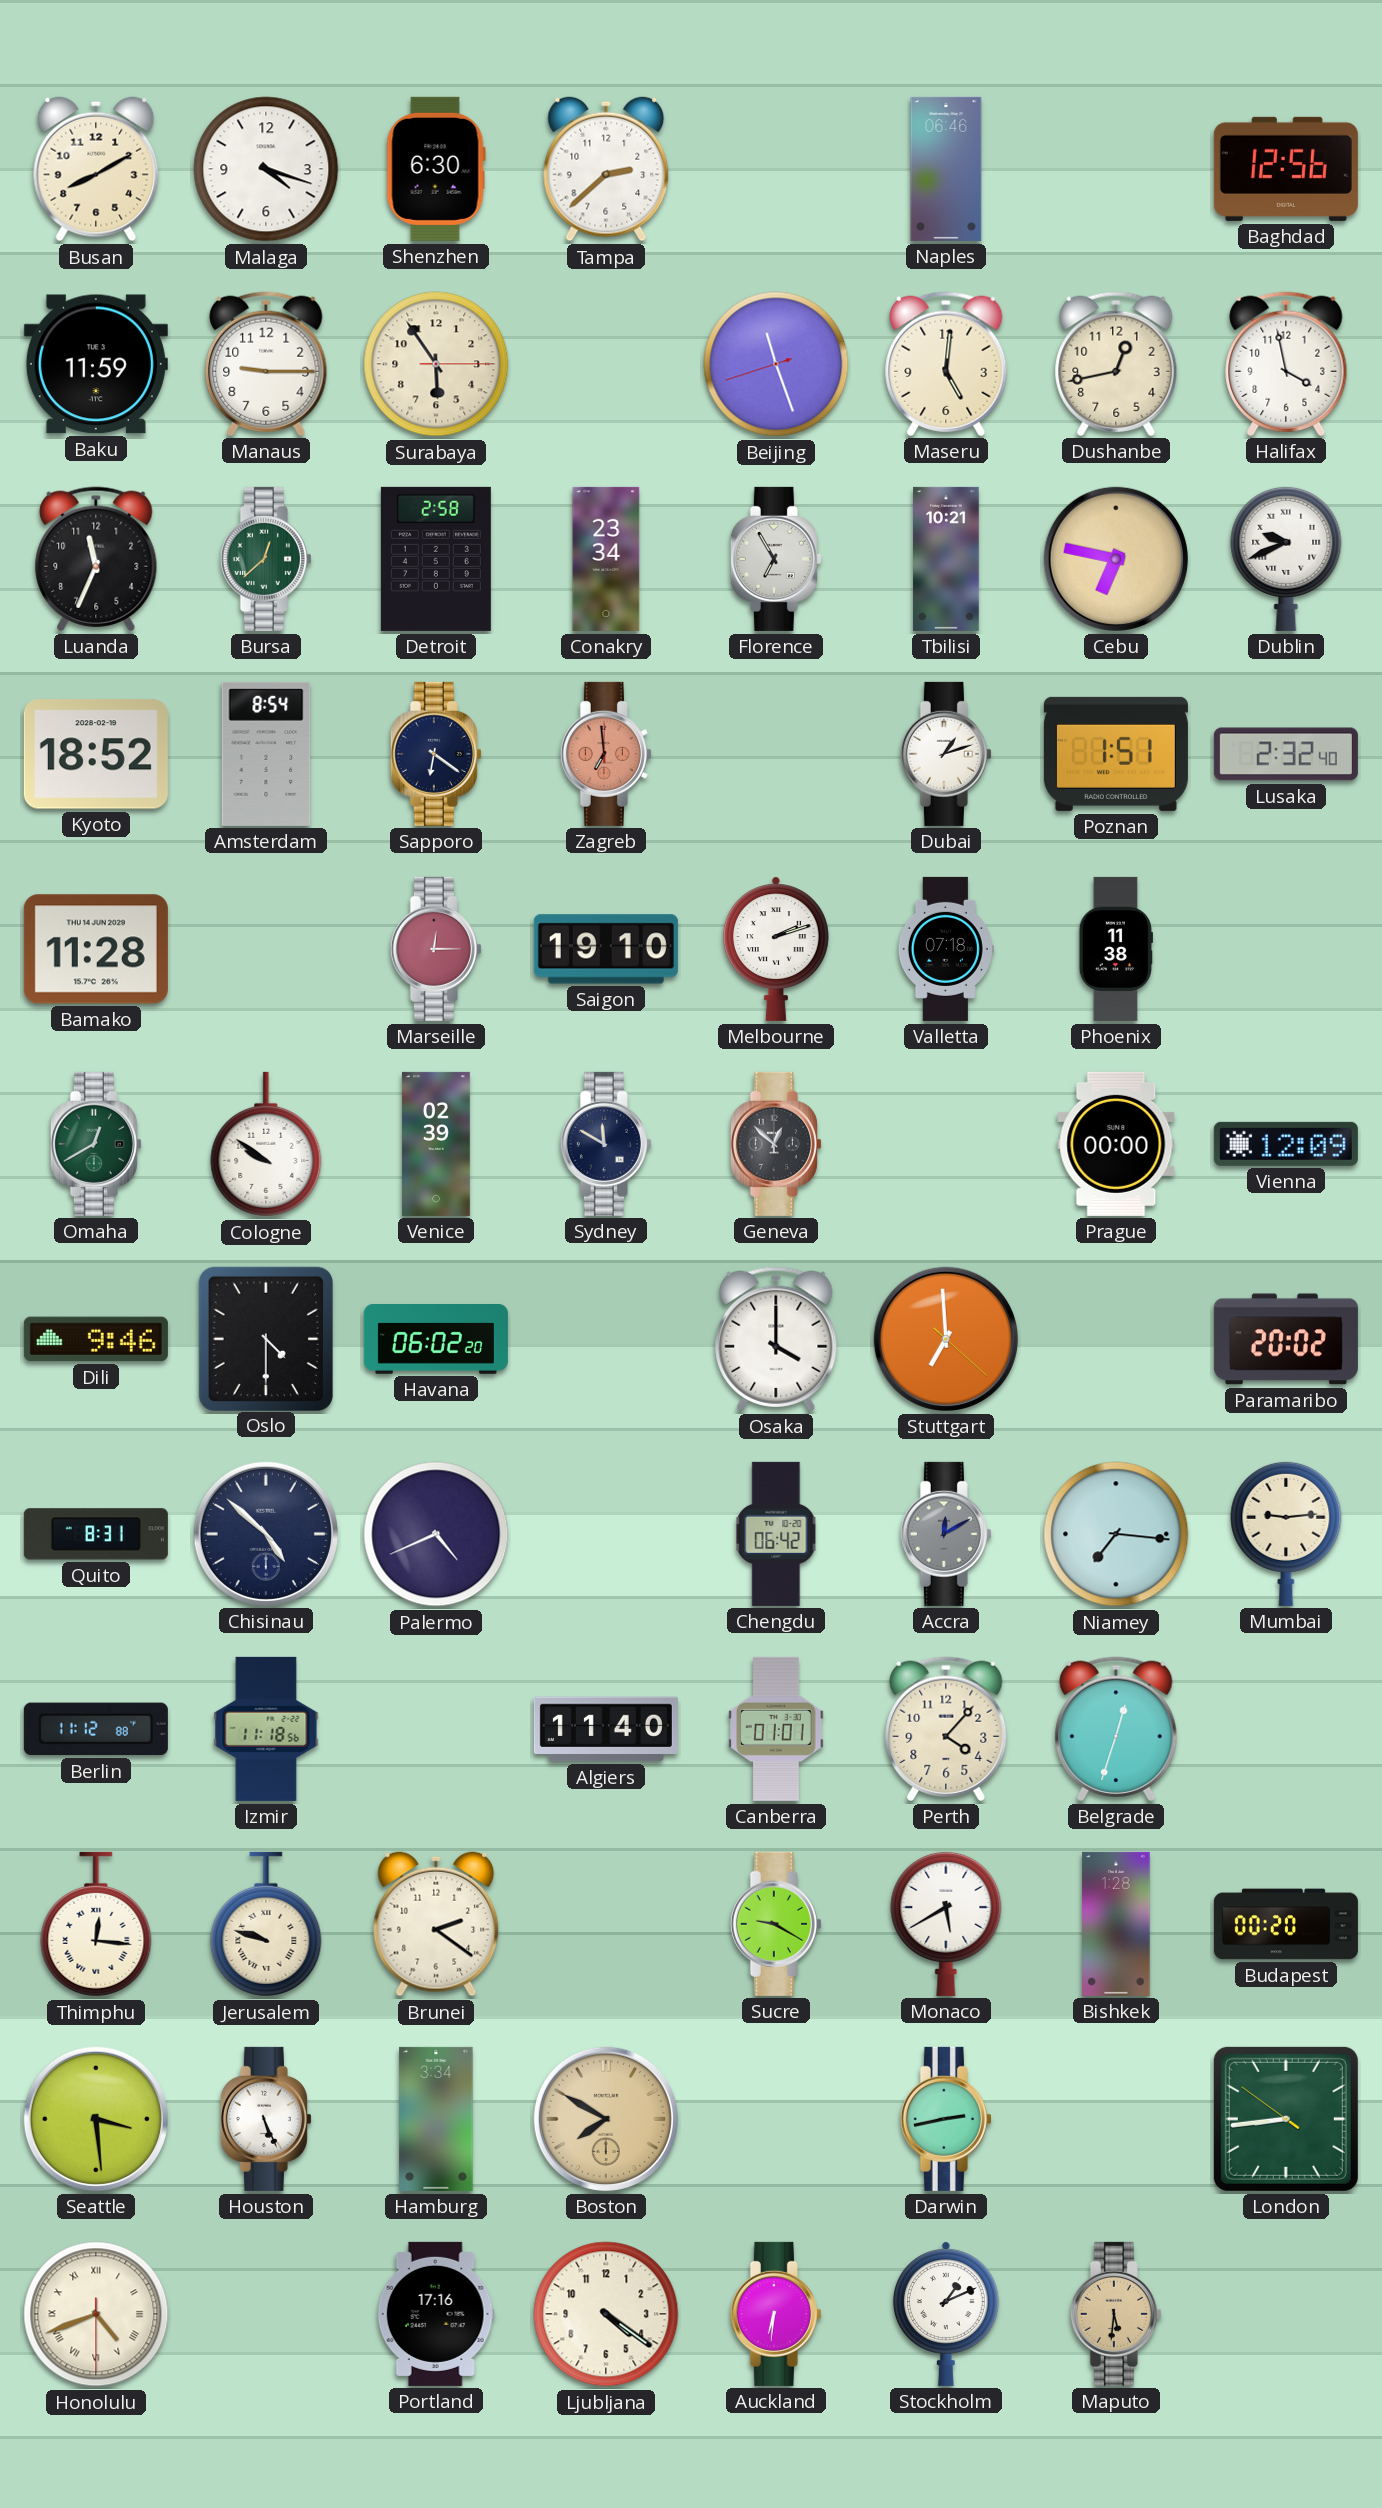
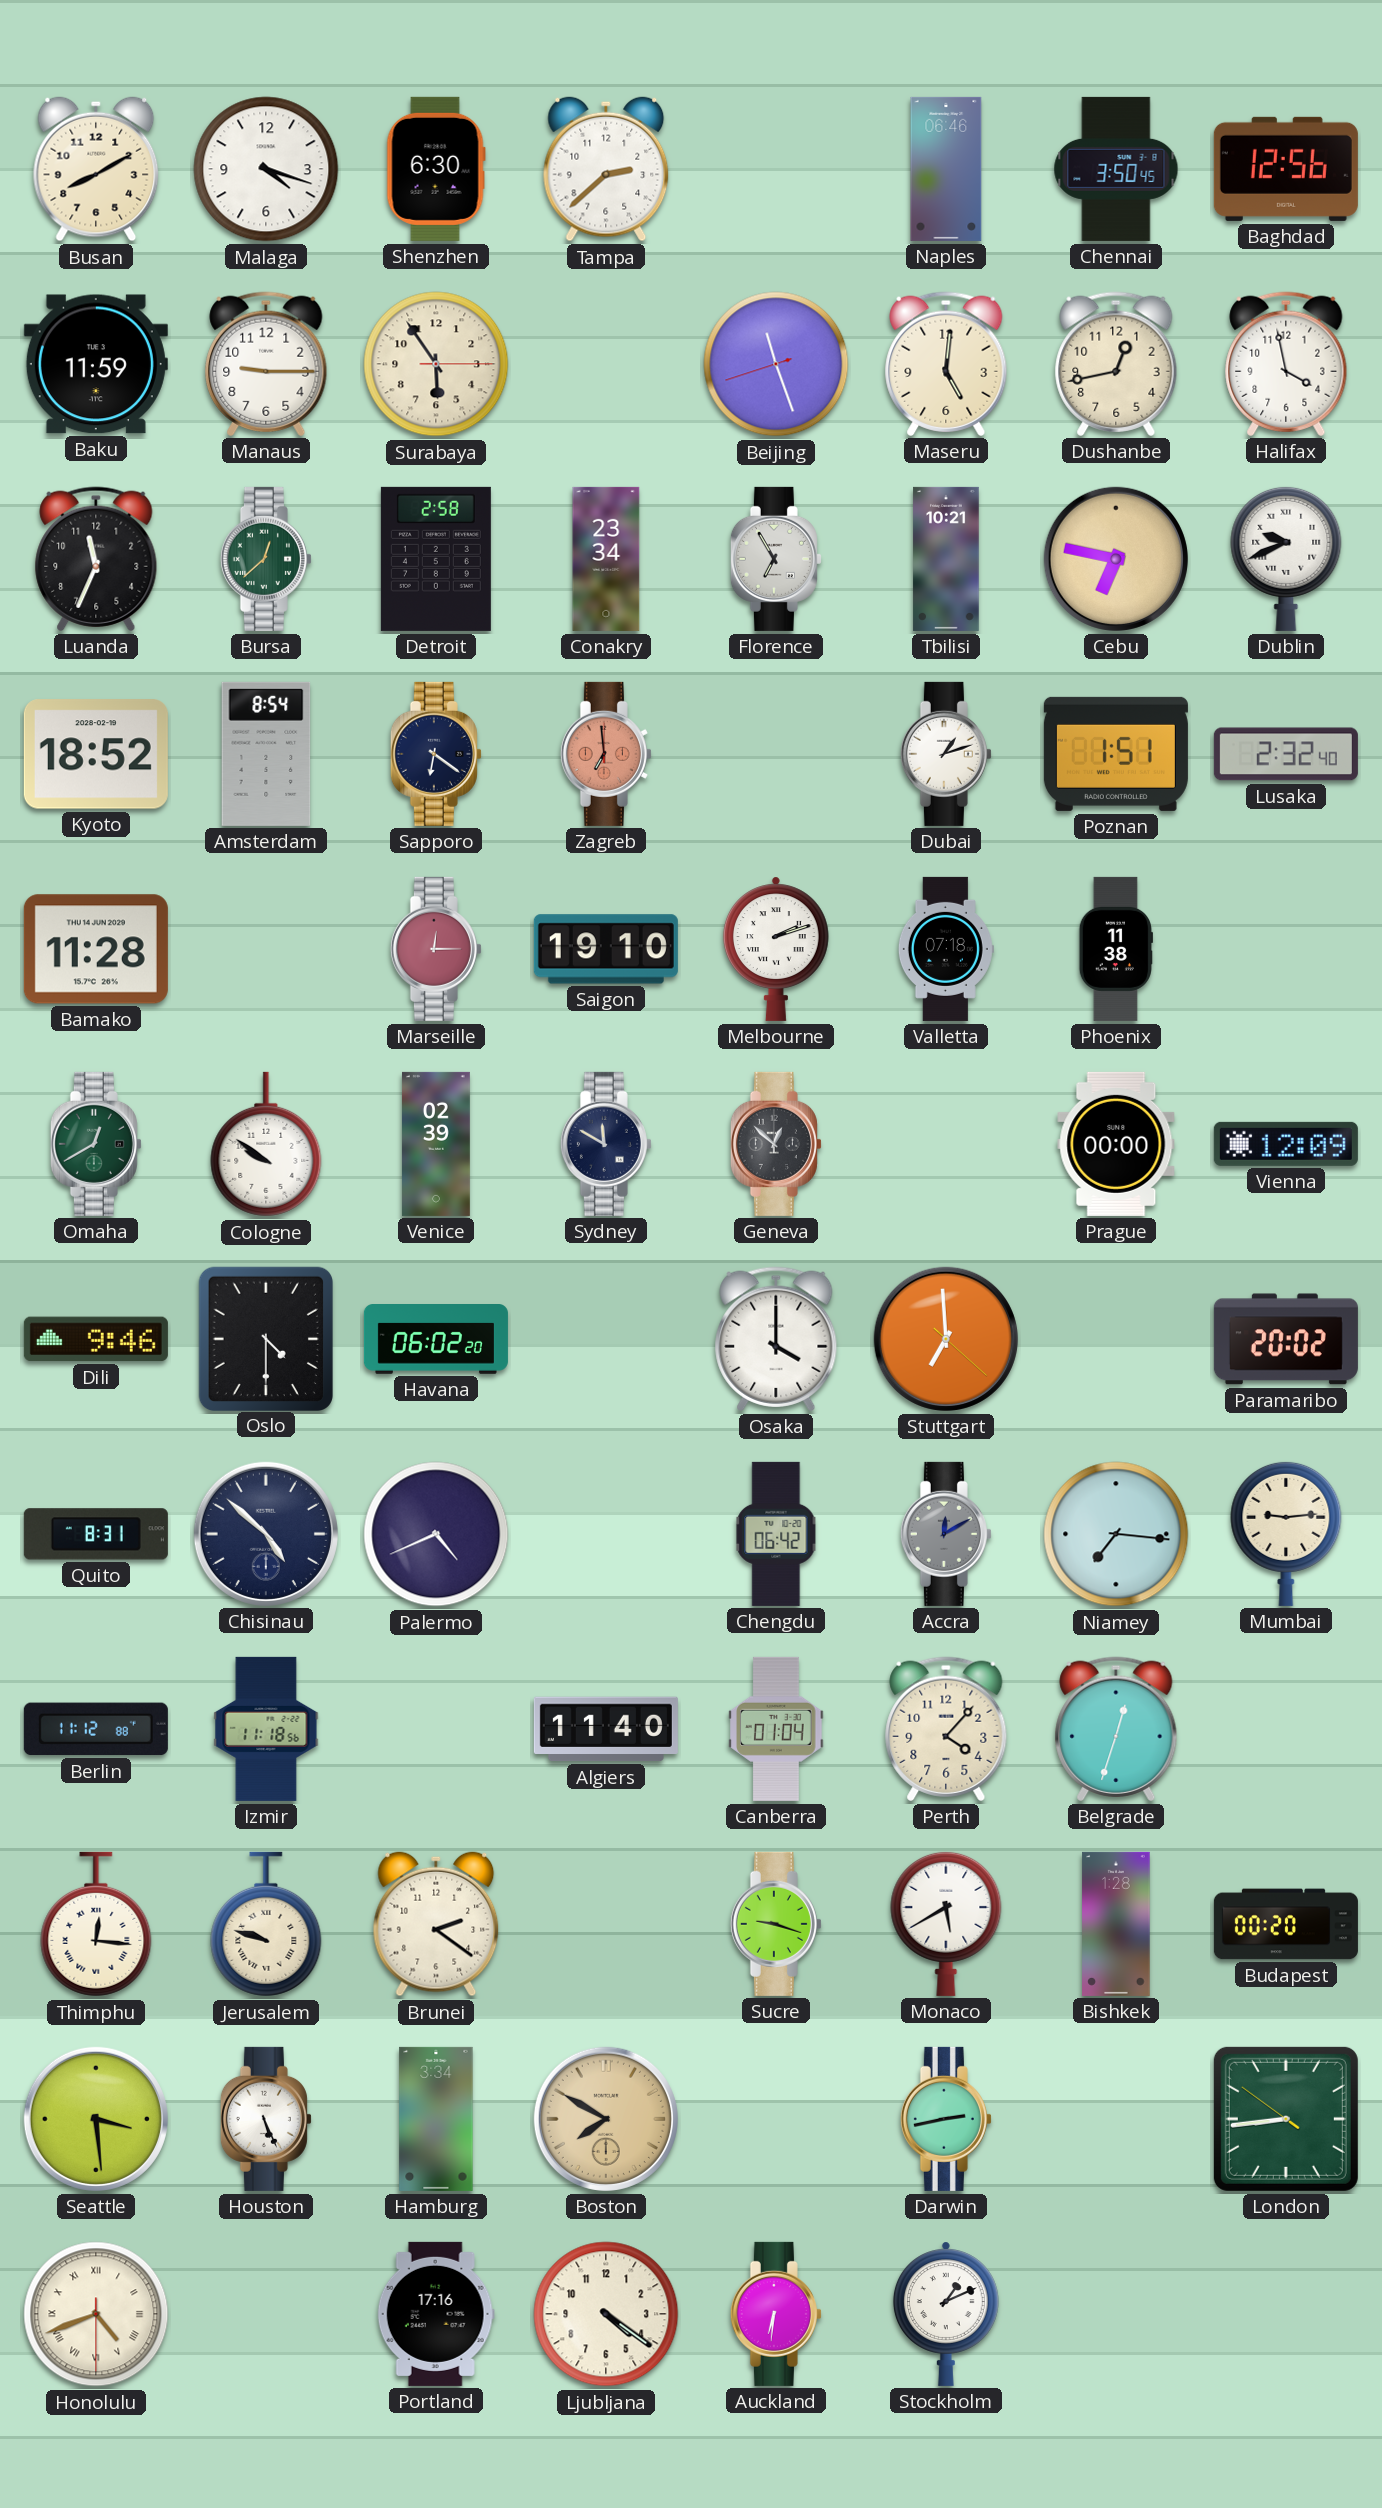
Chennai: none -> 3:50 (1116, 169)
Canberra: 01:01 -> 01:04 (776, 1729)
Sucre: 9:20 -> 9:18 (776, 1924)
Maputo: 5:31 -> none (1116, 2314)
